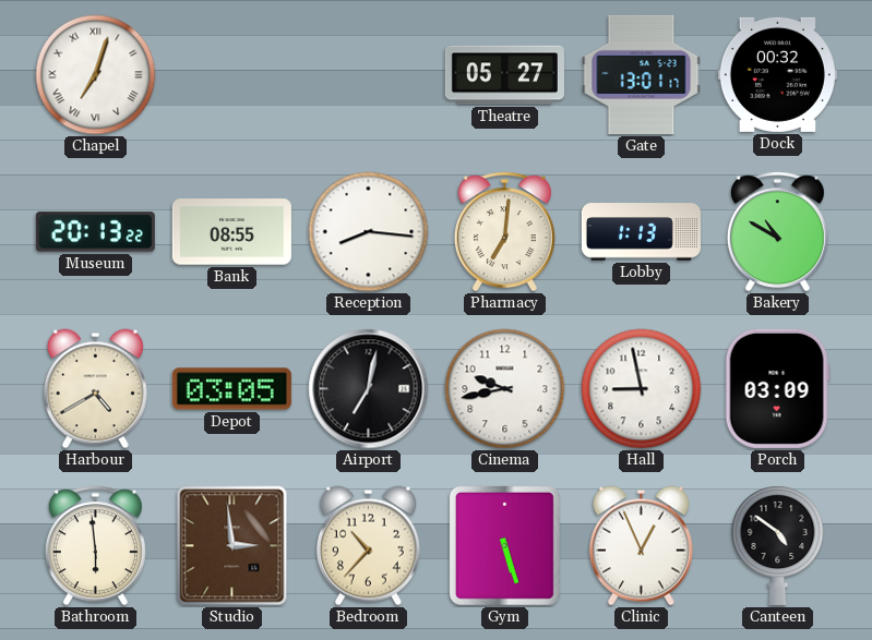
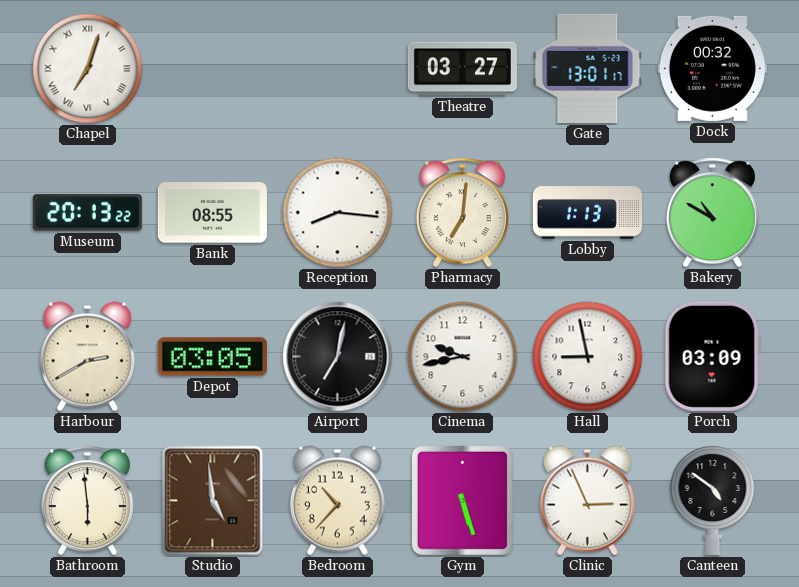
Theatre: 05:27 -> 03:27 (462, 69)
Harbour: 4:40 -> 2:40 (87, 357)
Studio: 2:59 -> 4:59 (213, 501)
Clinic: 12:56 -> 2:56 (587, 501)
